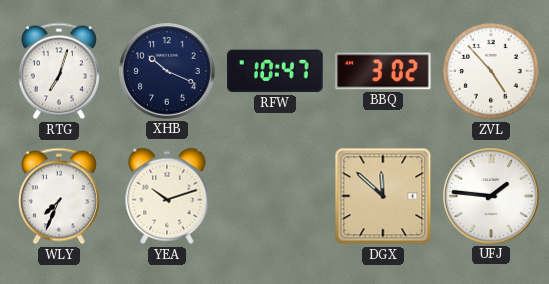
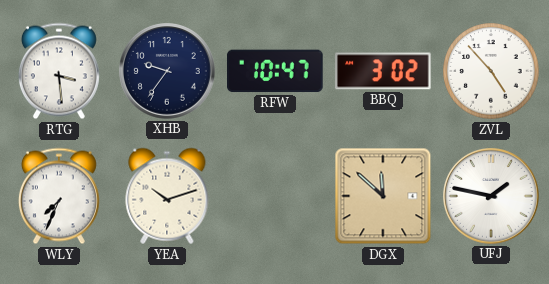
RTG: 7:03 -> 3:29 (59, 71)
XHB: 10:19 -> 9:36 (168, 72)
UFJ: 1:46 -> 1:47 (492, 197)
